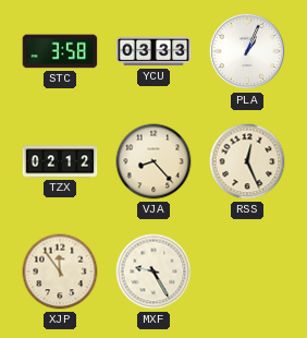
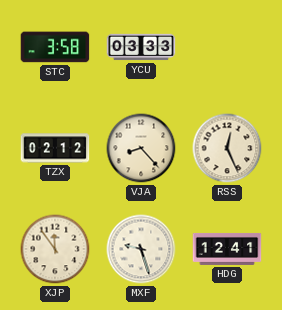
PLA: 1:04 -> none (247, 51)
MXF: 9:25 -> 9:27 (141, 249)
HDG: none -> 12:41 (227, 249)
